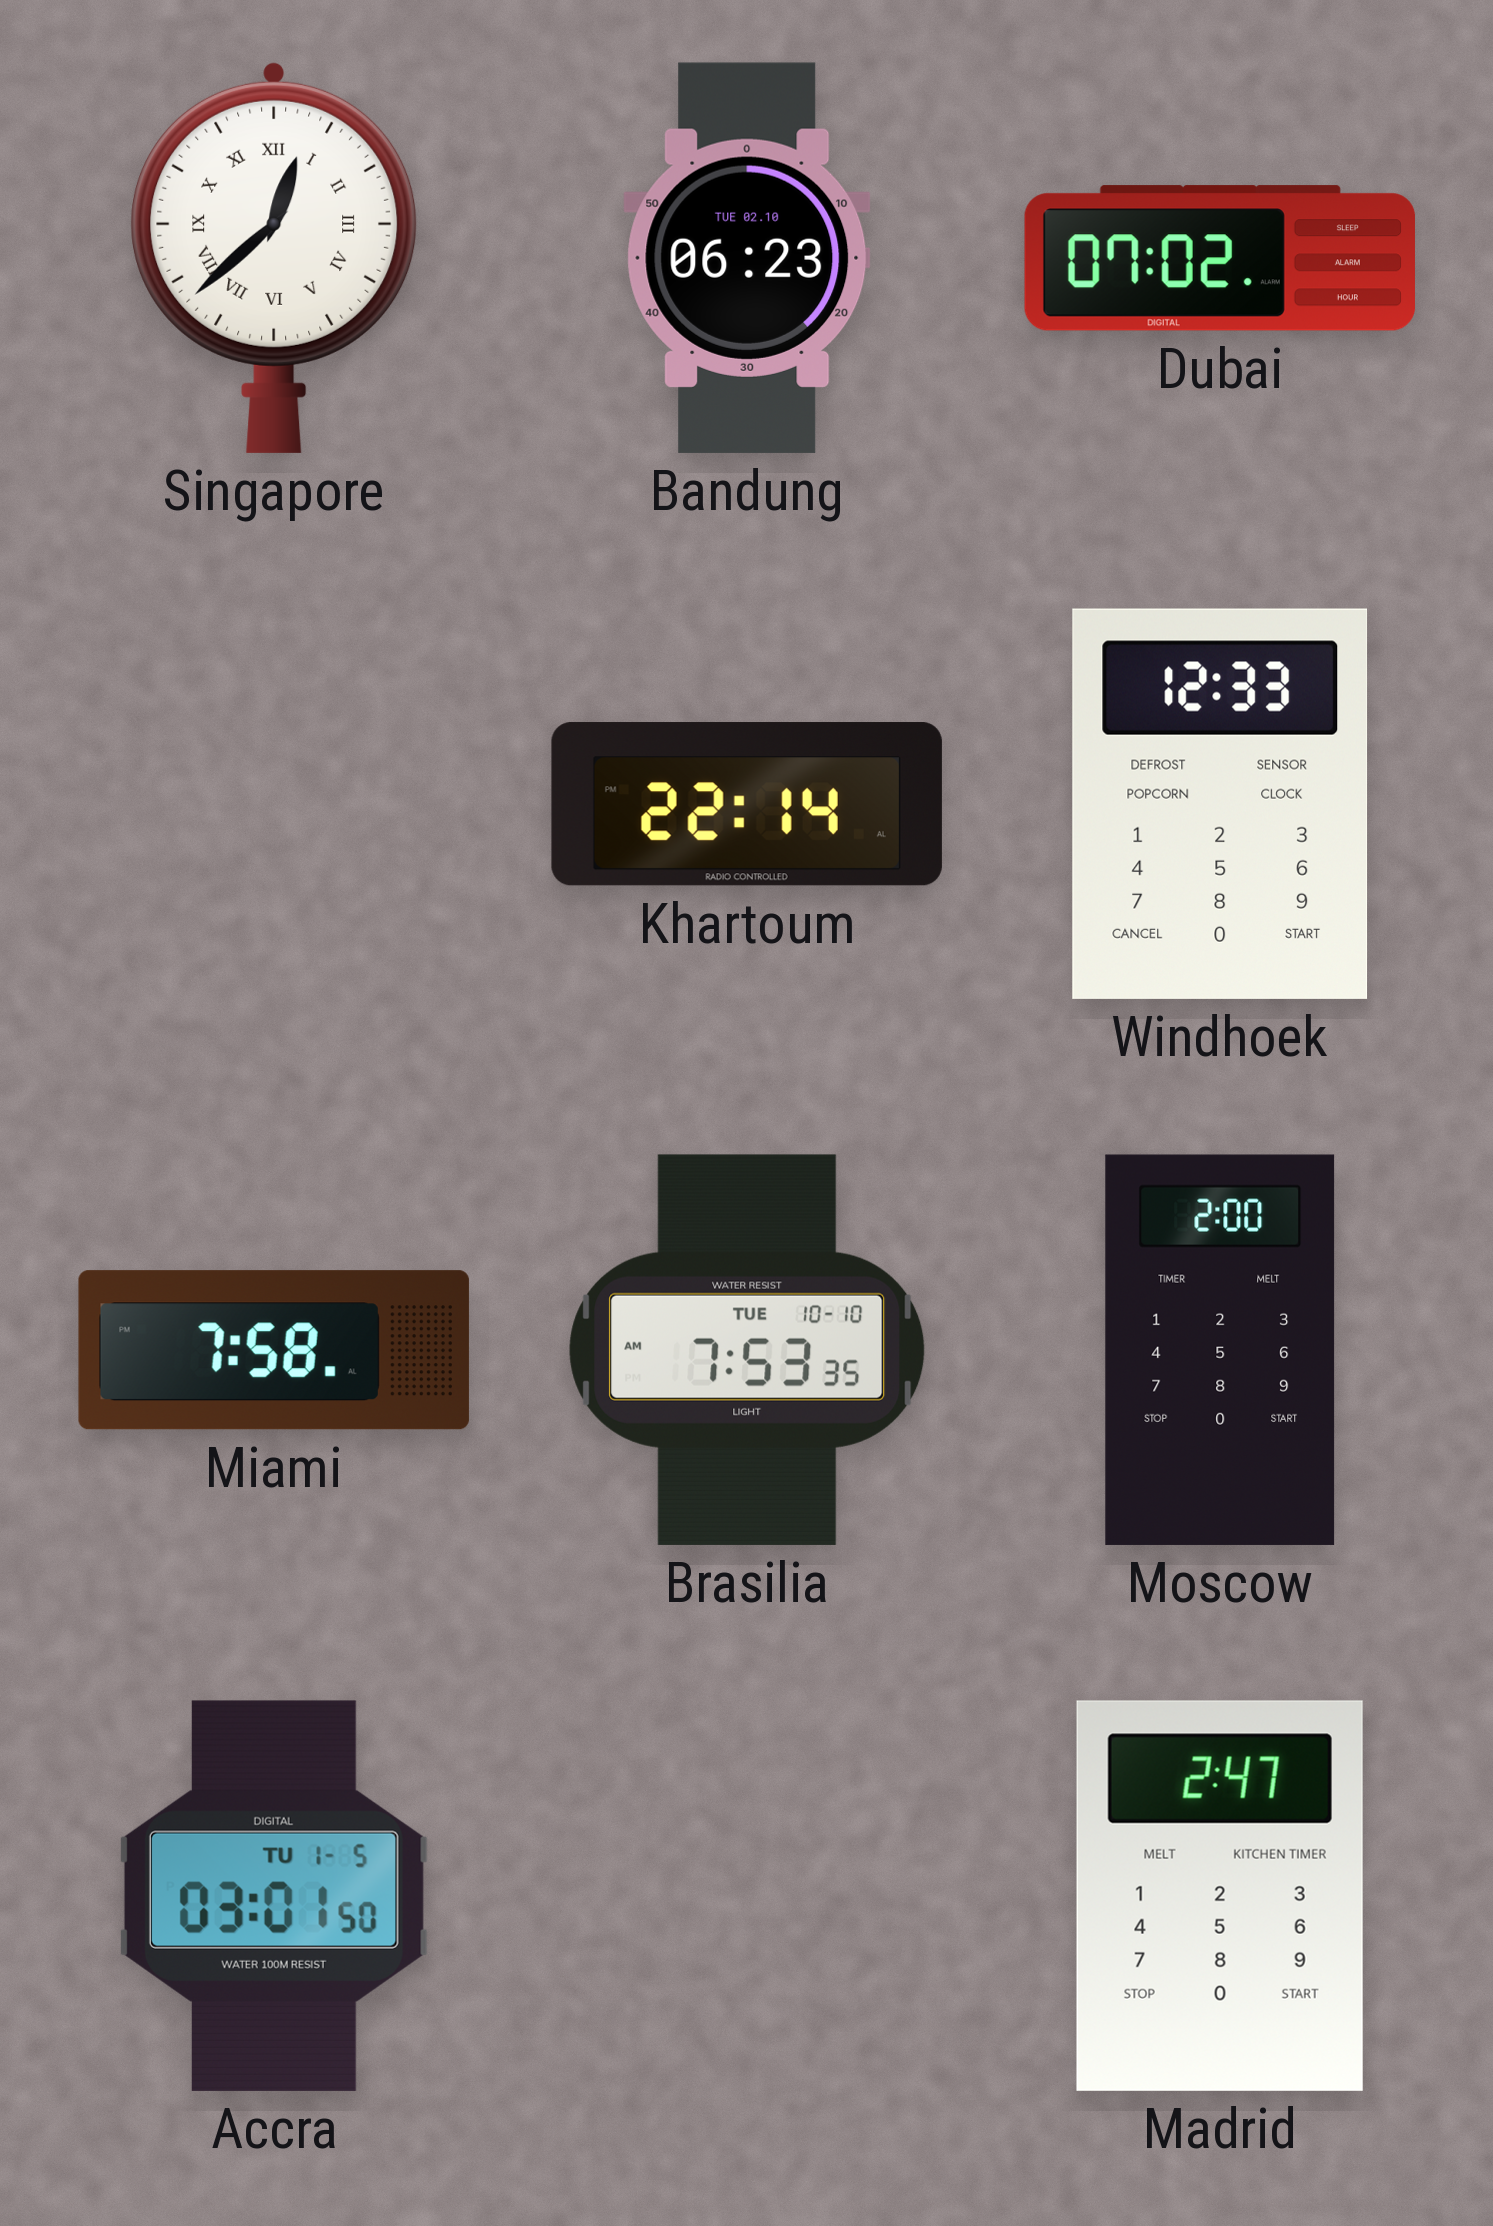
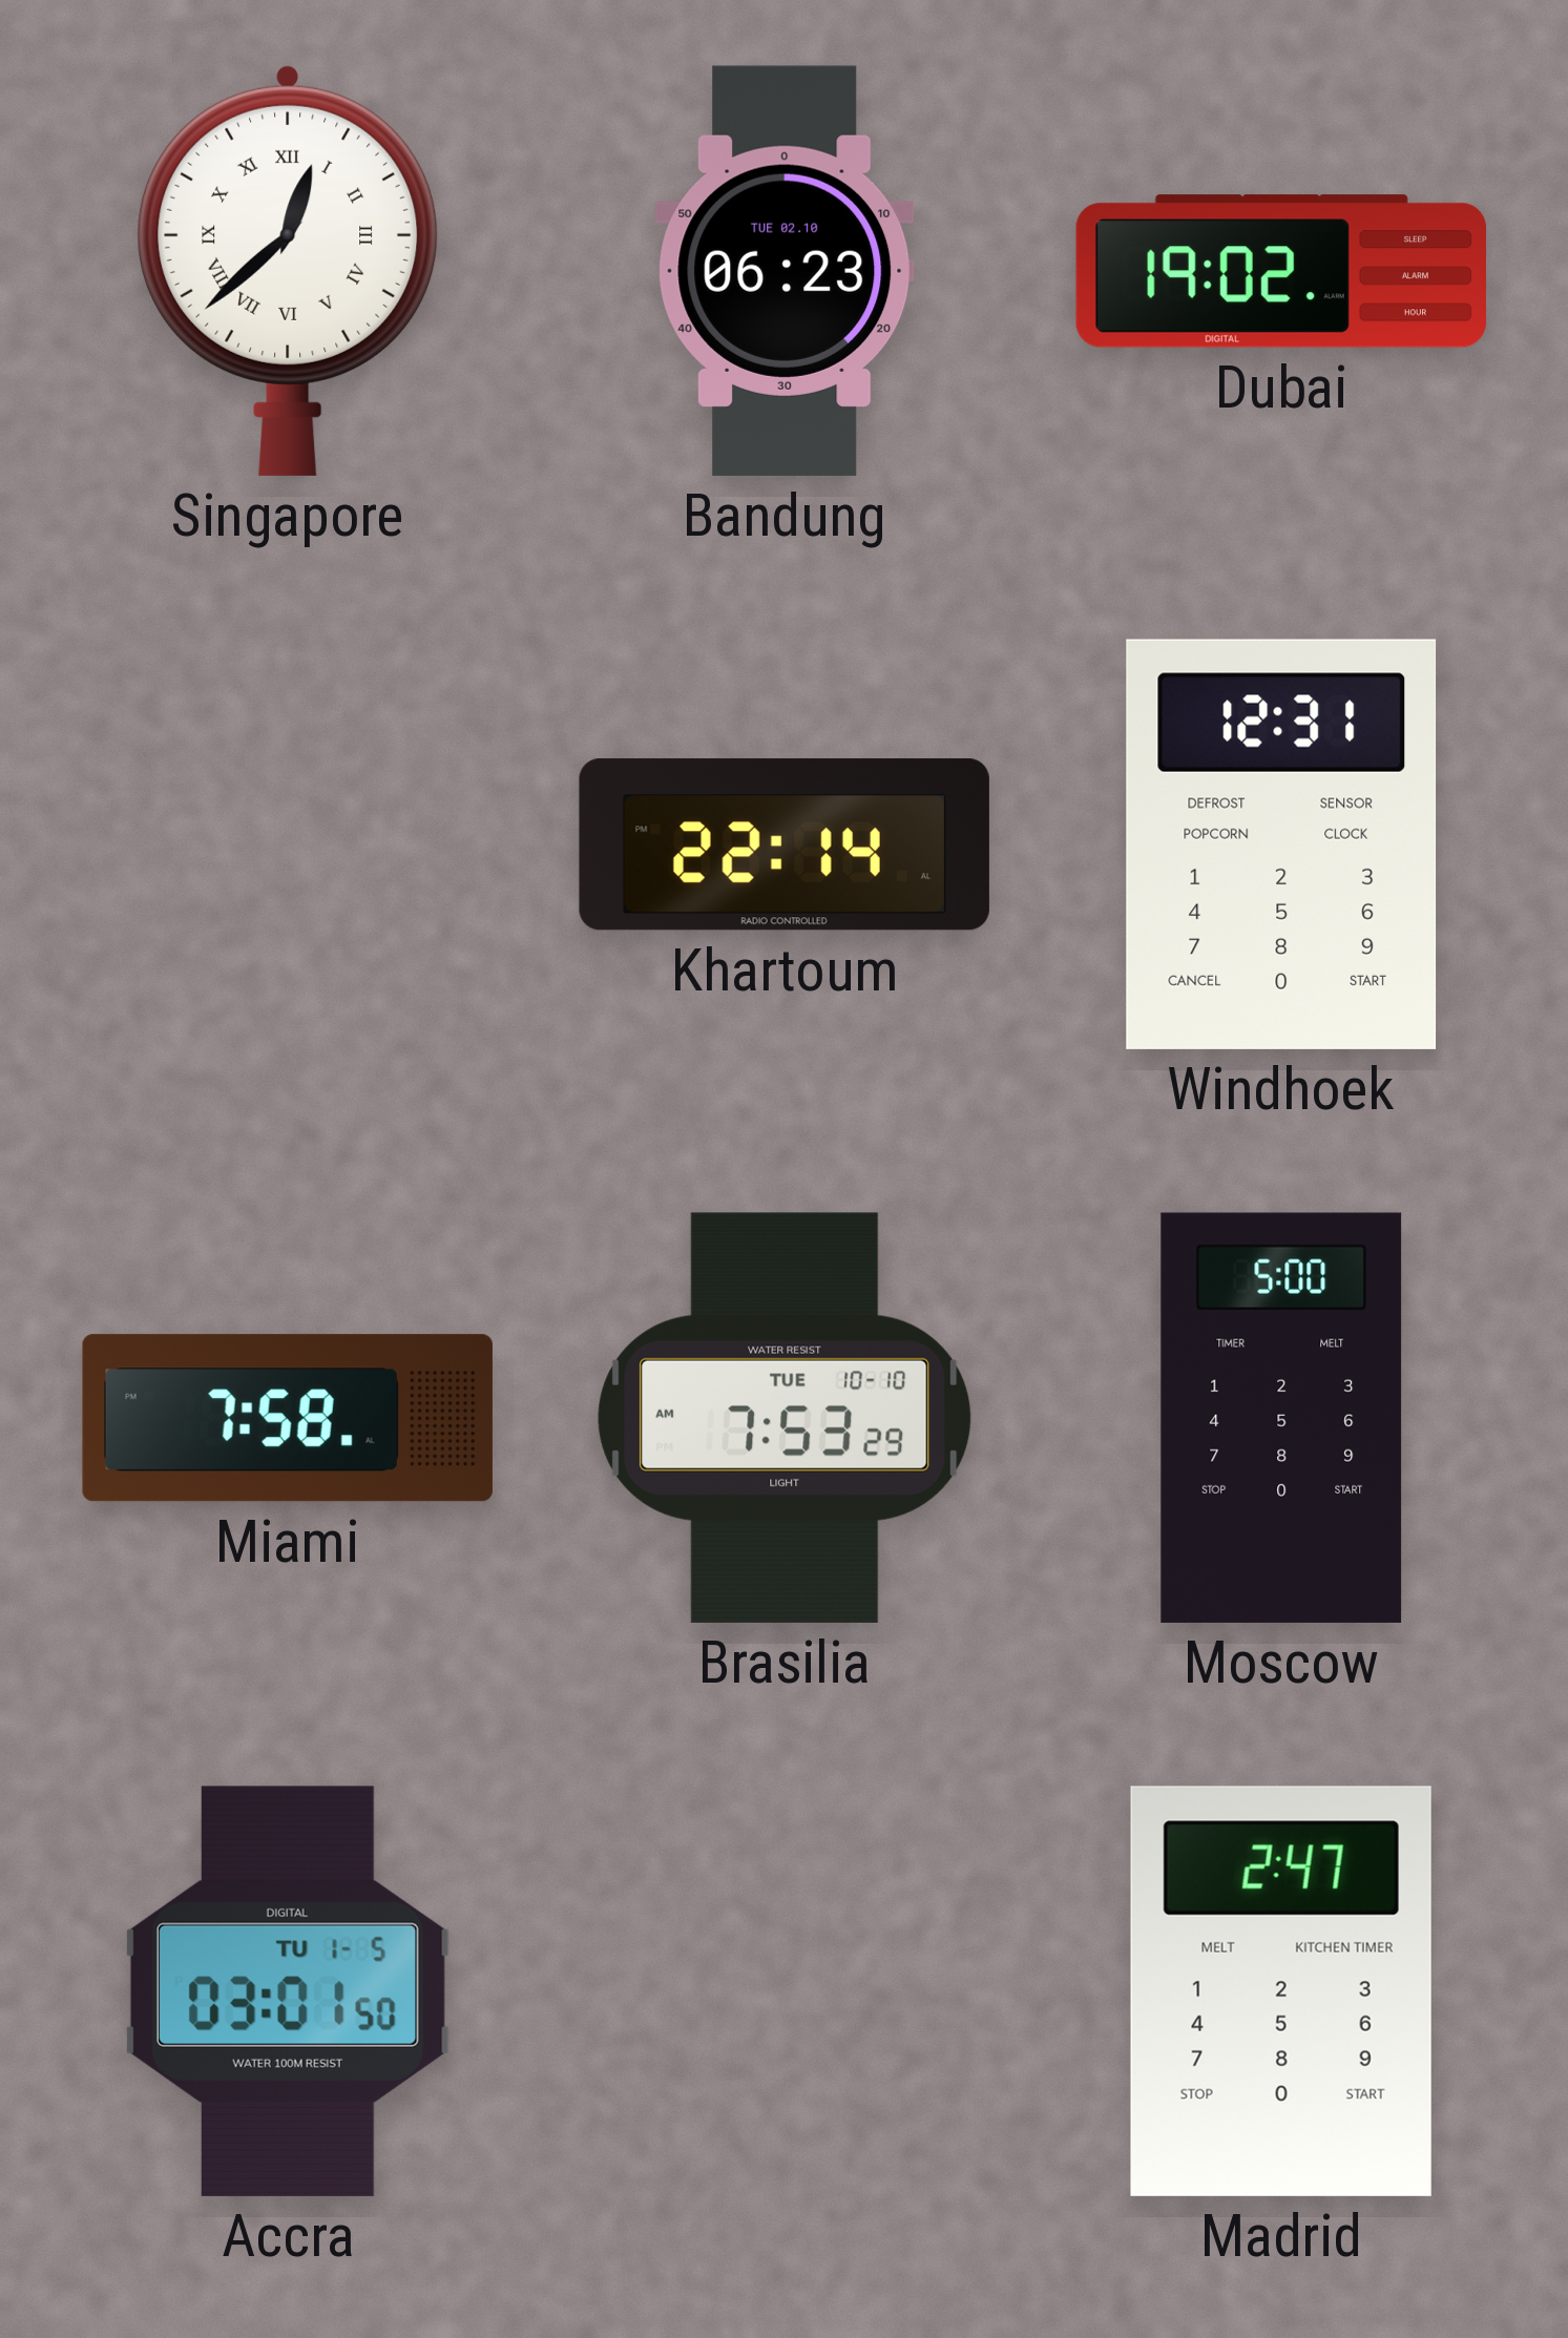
Dubai: 07:02 -> 19:02 (1281, 271)
Windhoek: 12:33 -> 12:31 (1281, 844)
Brasilia: 7:53:35 AM -> 7:53:29 AM (785, 1418)
Moscow: 2:00 -> 5:00 (1281, 1418)
